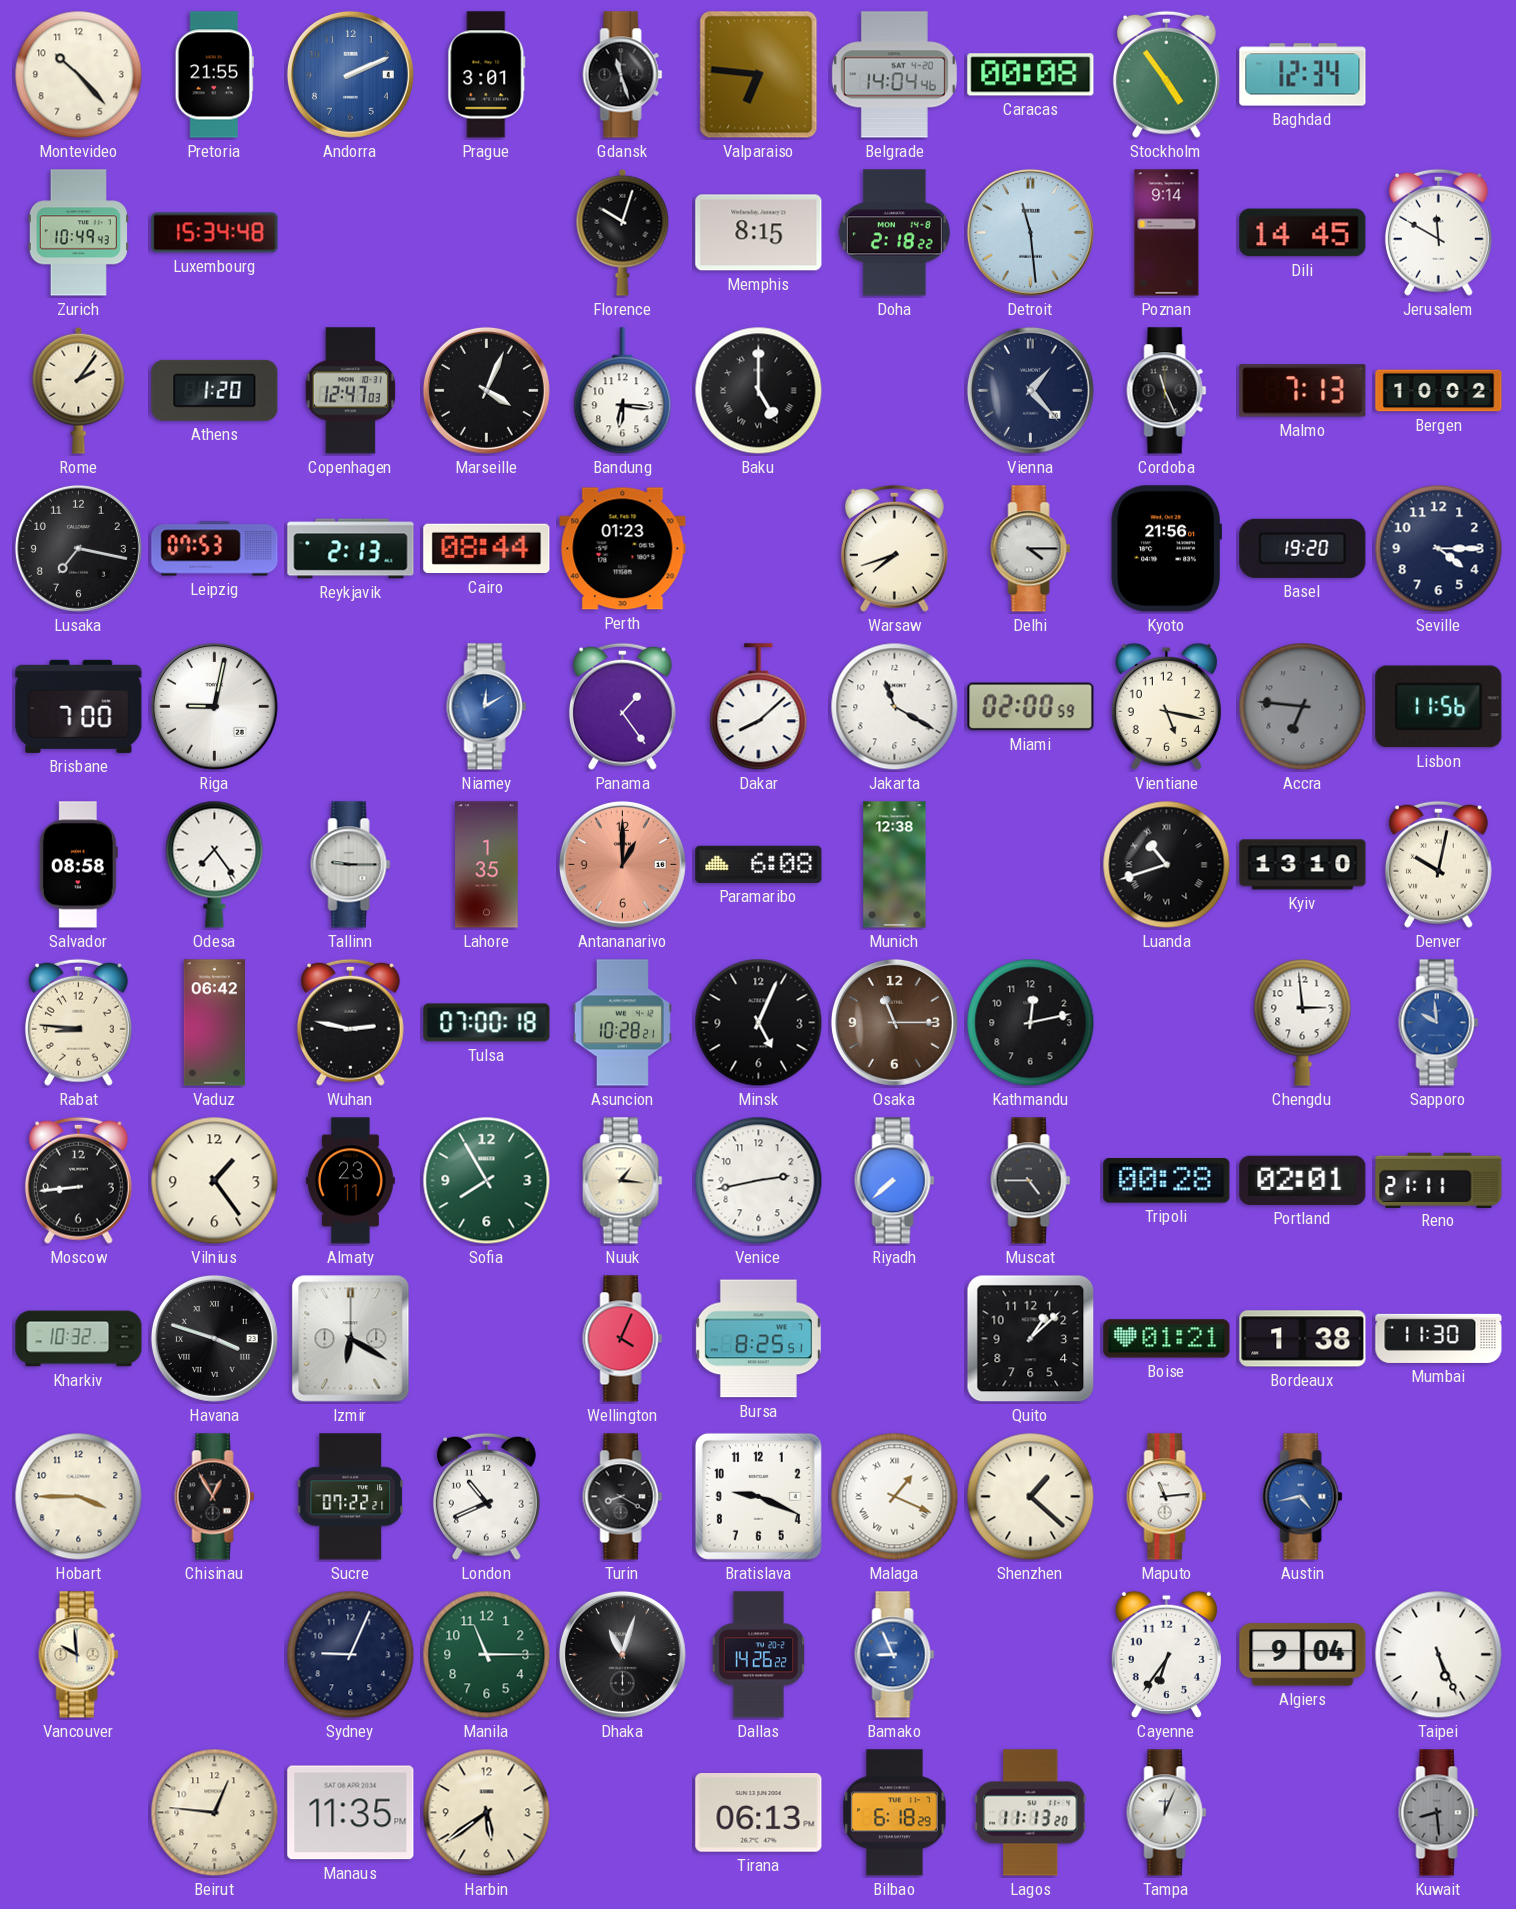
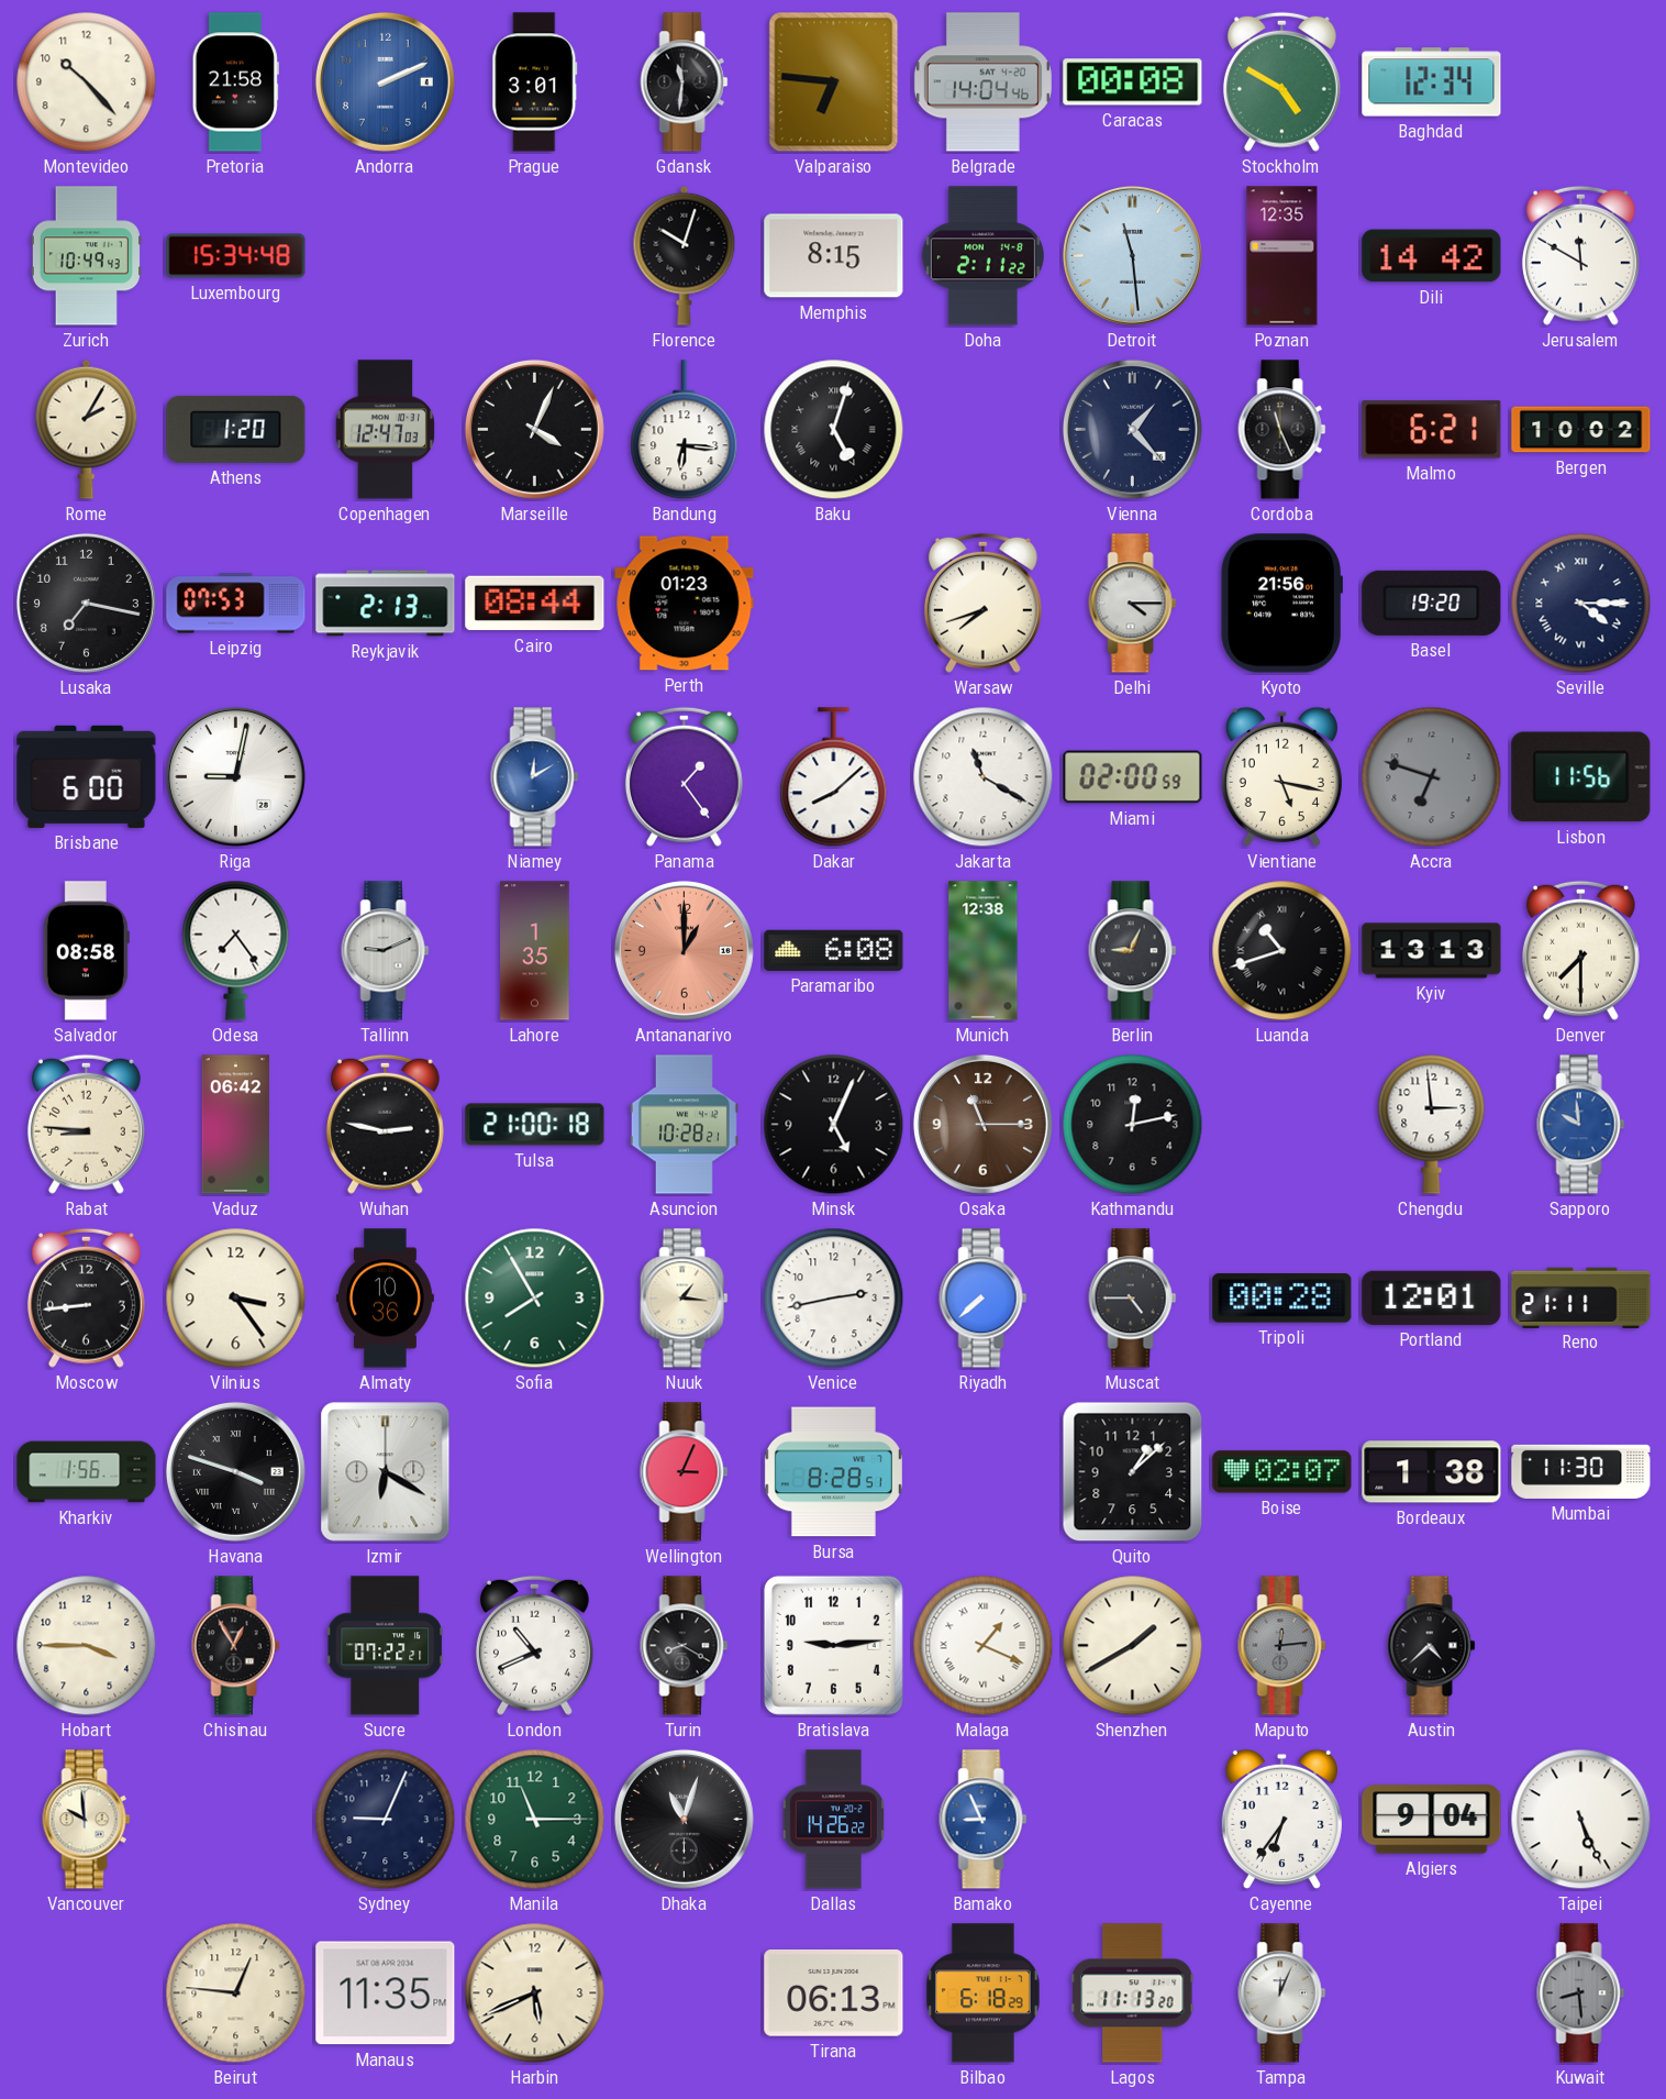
Pretoria: 21:55 -> 21:58 (235, 82)
Gdansk: 11:27 -> 11:31 (685, 82)
Stockholm: 4:54 -> 4:50 (1281, 81)
Doha: 2:18 -> 2:11 (982, 256)
Poznan: 9:14 -> 12:35 (1282, 256)
Dili: 14:45 -> 14:42 (1432, 256)
Rome: 2:06 -> 2:05 (87, 429)
Baku: 5:00 -> 5:03 (834, 430)
Malmo: 7:13 -> 6:21 (1432, 430)
Seville numerals: Arabic -> Roman (1581, 604)
Brisbane: 7:00 -> 6:00 (87, 776)
Accra: 6:46 -> 6:48 (1432, 777)
Tallinn: 9:15 -> 9:11 (386, 951)
Berlin: none -> 9:04 (1133, 951)
Kyiv: 13:10 -> 13:13 (1432, 951)
Denver: 10:02 -> 7:30 (1580, 950)
Tulsa: 07:00 -> 21:00 (535, 1125)
Vilnius: 1:24 -> 3:24 (236, 1299)
Almaty: 23:11 -> 10:36 (385, 1299)
Portland: 02:01 -> 12:01 (1432, 1297)
Kharkiv: 10:32 -> 1:56 (87, 1472)
Wellington: 4:04 -> 3:04 (685, 1472)
Bursa: 8:25 -> 8:28 (833, 1472)
Boise: 01:21 -> 02:07 (1282, 1472)
Bratislava: 9:19 -> 9:14 (833, 1645)
Shenzhen: 1:22 -> 1:40 (1133, 1646)
Maputo: 11:14 -> 12:14 (1282, 1646)
Maputo dial: white -> grey (1282, 1646)
Austin: 4:43 -> 4:38 (1432, 1646)
Austin dial: blue -> black (1432, 1646)
Harbin: 5:39 -> 5:41 (535, 1993)
